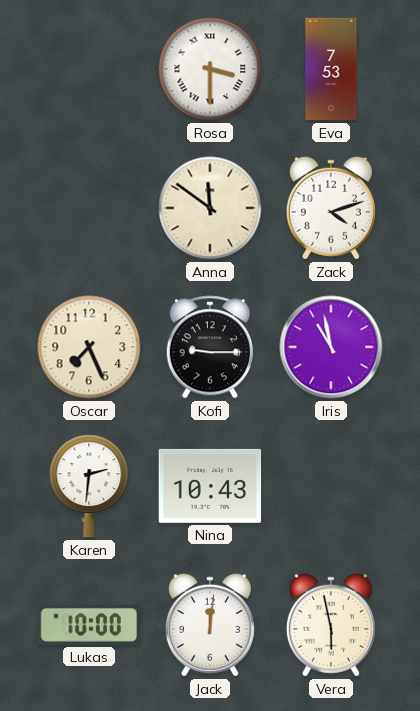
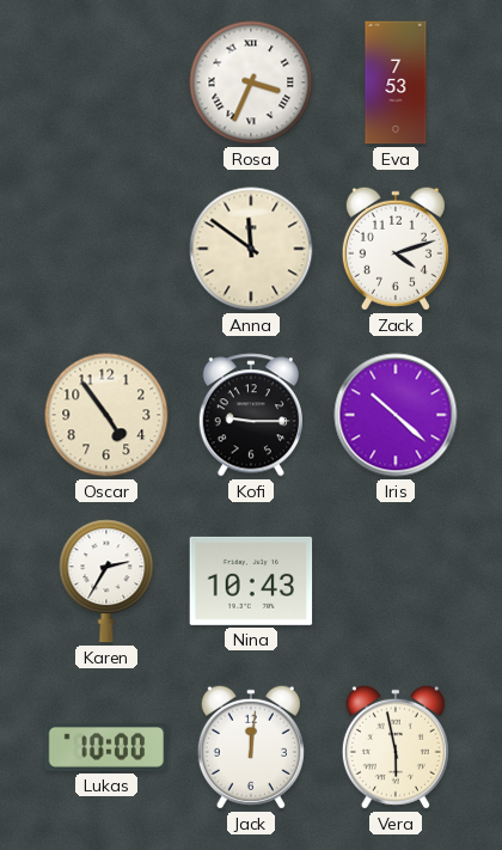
Rosa: 3:30 -> 3:34 (251, 82)
Oscar: 7:26 -> 4:54 (106, 415)
Iris: 10:58 -> 10:22 (396, 415)
Karen: 2:31 -> 2:35 (106, 581)
